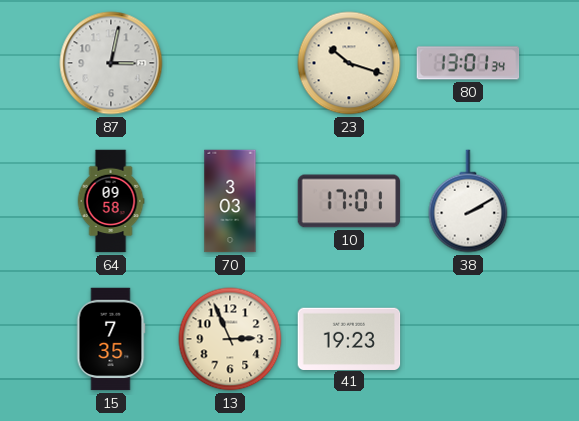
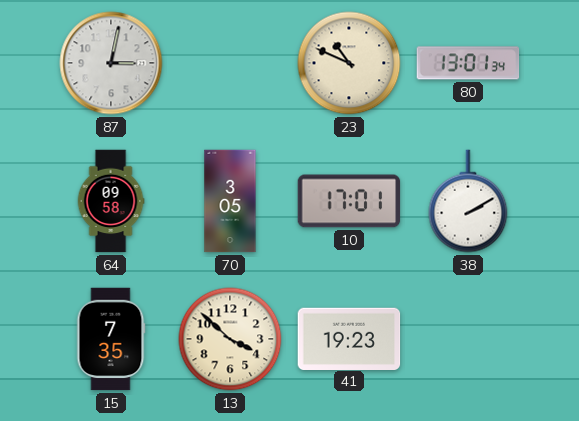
23: 10:18 -> 10:49 (349, 63)
70: 3:03 -> 3:05 (230, 201)
13: 2:56 -> 3:52 (230, 339)
